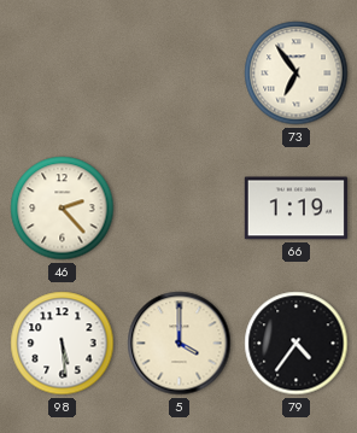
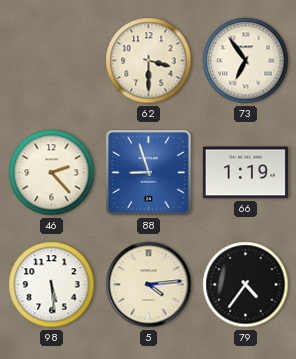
62: none -> 3:30 (149, 61)
88: none -> 8:57 (149, 173)
5: 4:00 -> 4:14 (149, 285)
